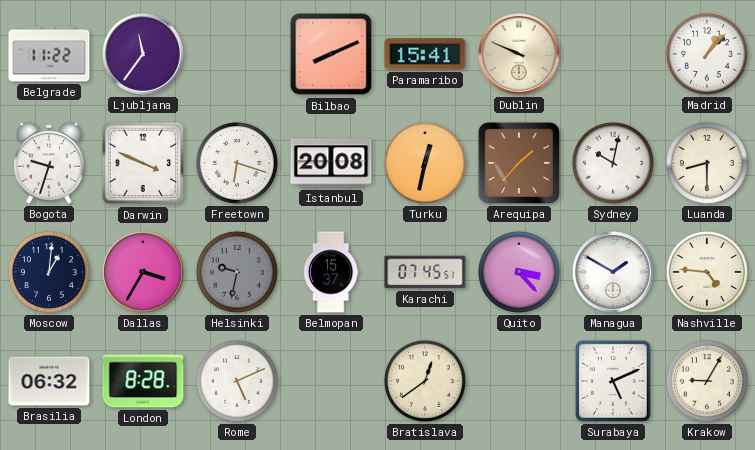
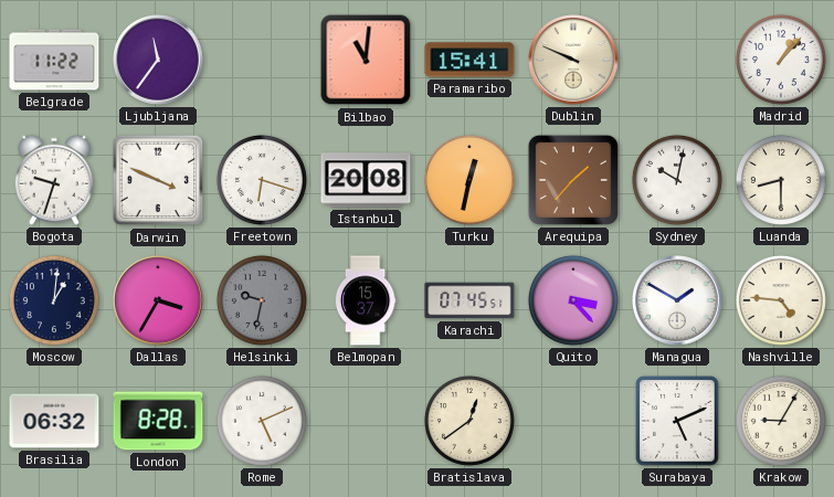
Bilbao: 8:11 -> 11:01 (366, 60)
